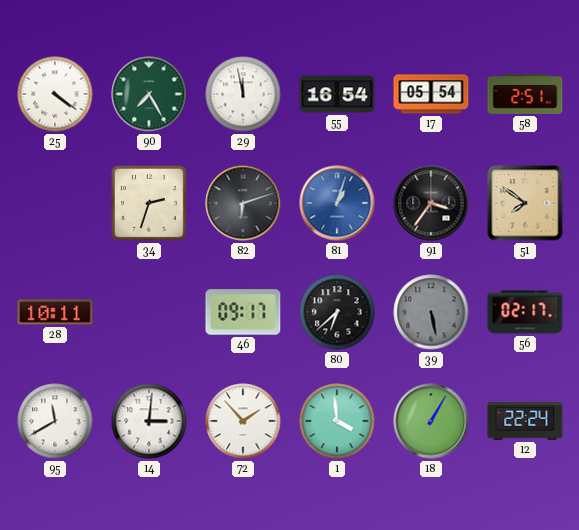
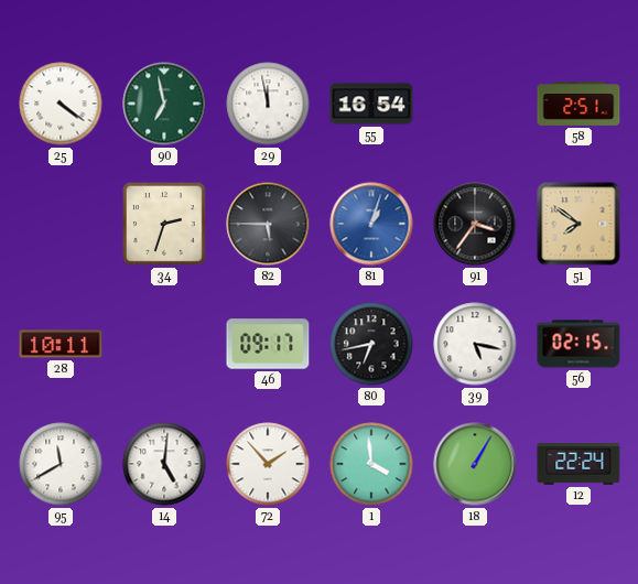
90: 7:25 -> 6:58 (164, 104)
17: 05:54 -> none (431, 94)
82: 6:12 -> 5:45 (268, 224)
80: 6:38 -> 6:43 (371, 344)
39: 5:28 -> 5:17 (475, 344)
39 dial: grey -> white (475, 344)
56: 02:17 -> 02:15 (578, 344)
14: 3:01 -> 5:01 (164, 464)
